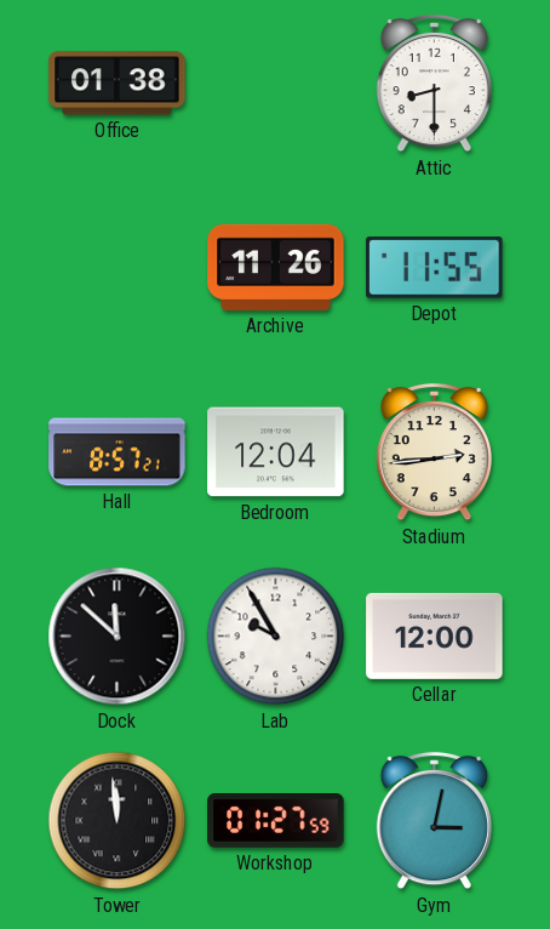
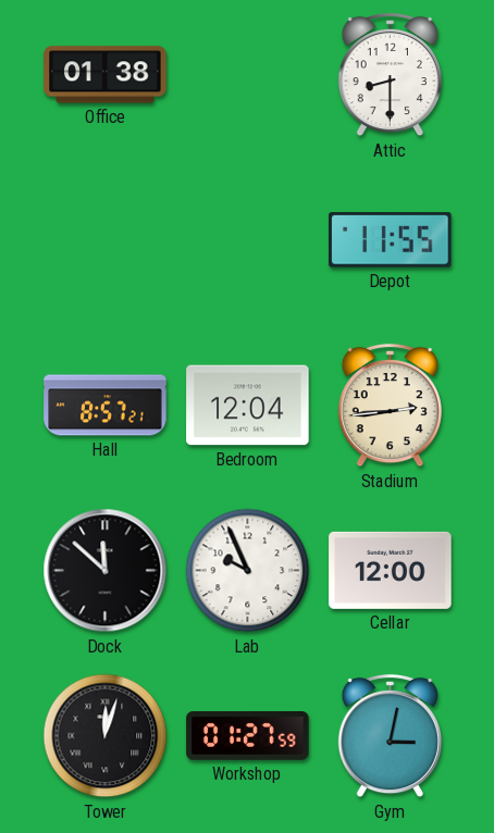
Archive: 11:26 -> none (276, 267)
Lab: 9:55 -> 9:56 (248, 571)
Tower: 11:59 -> 12:03 (106, 736)
